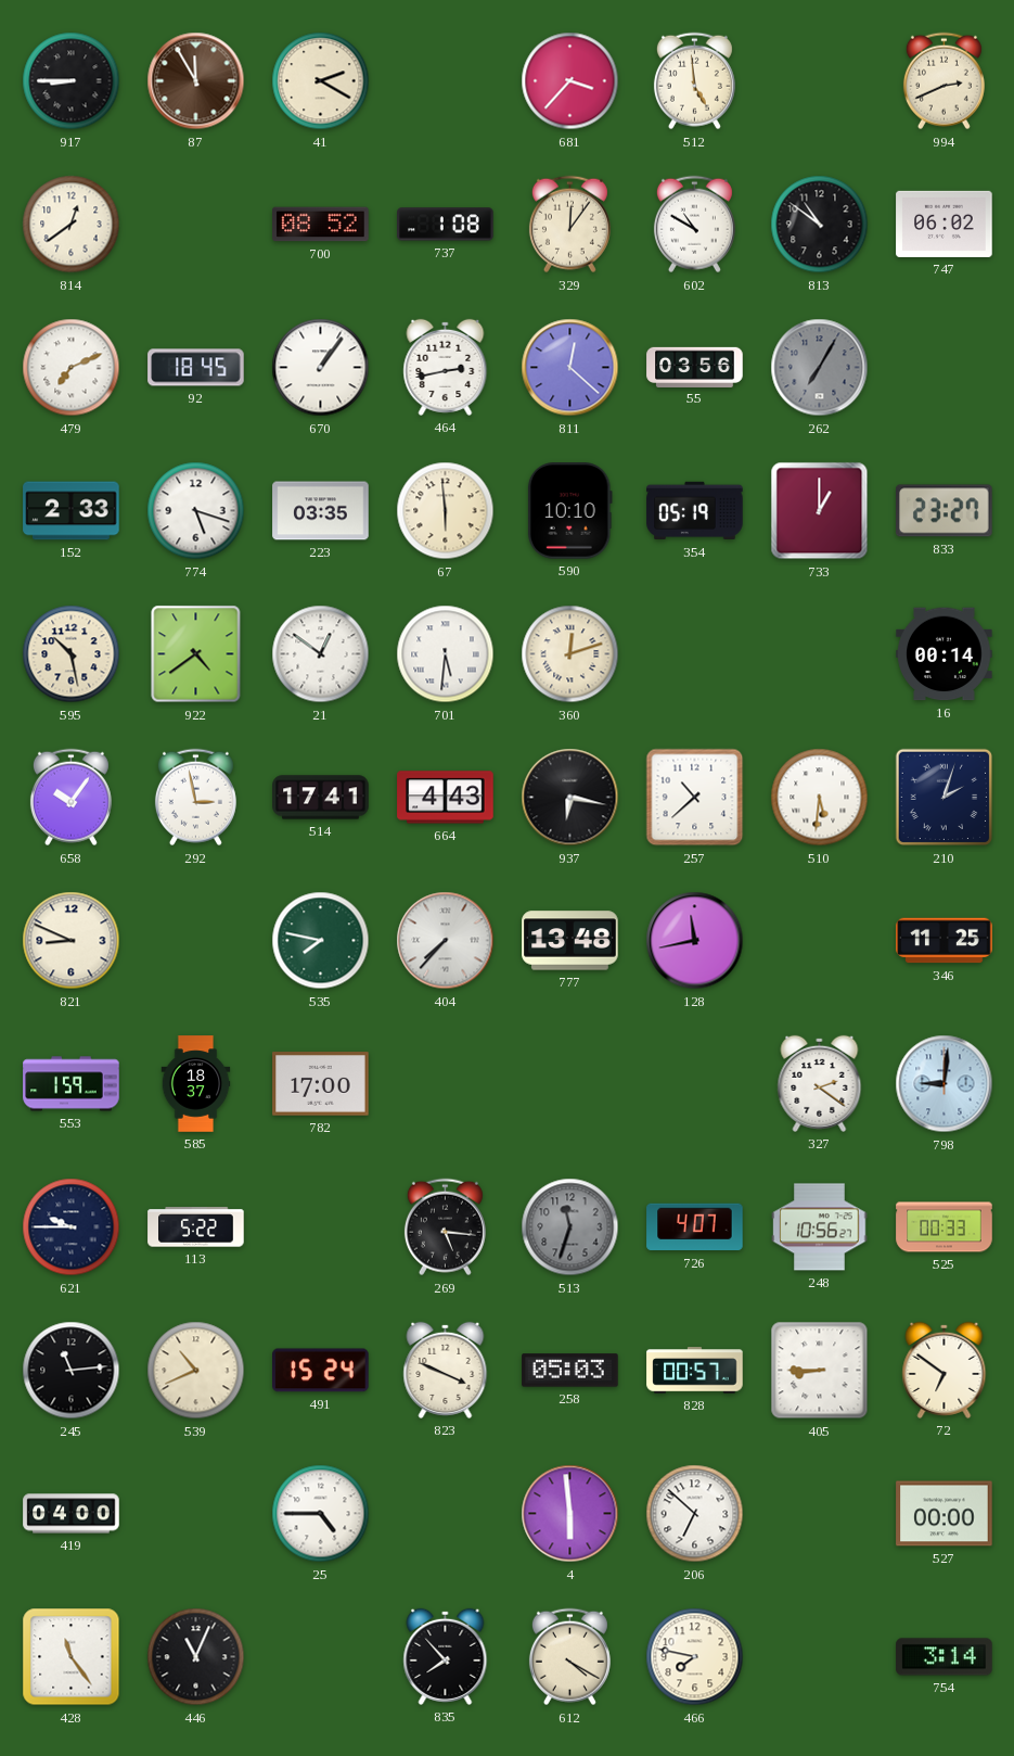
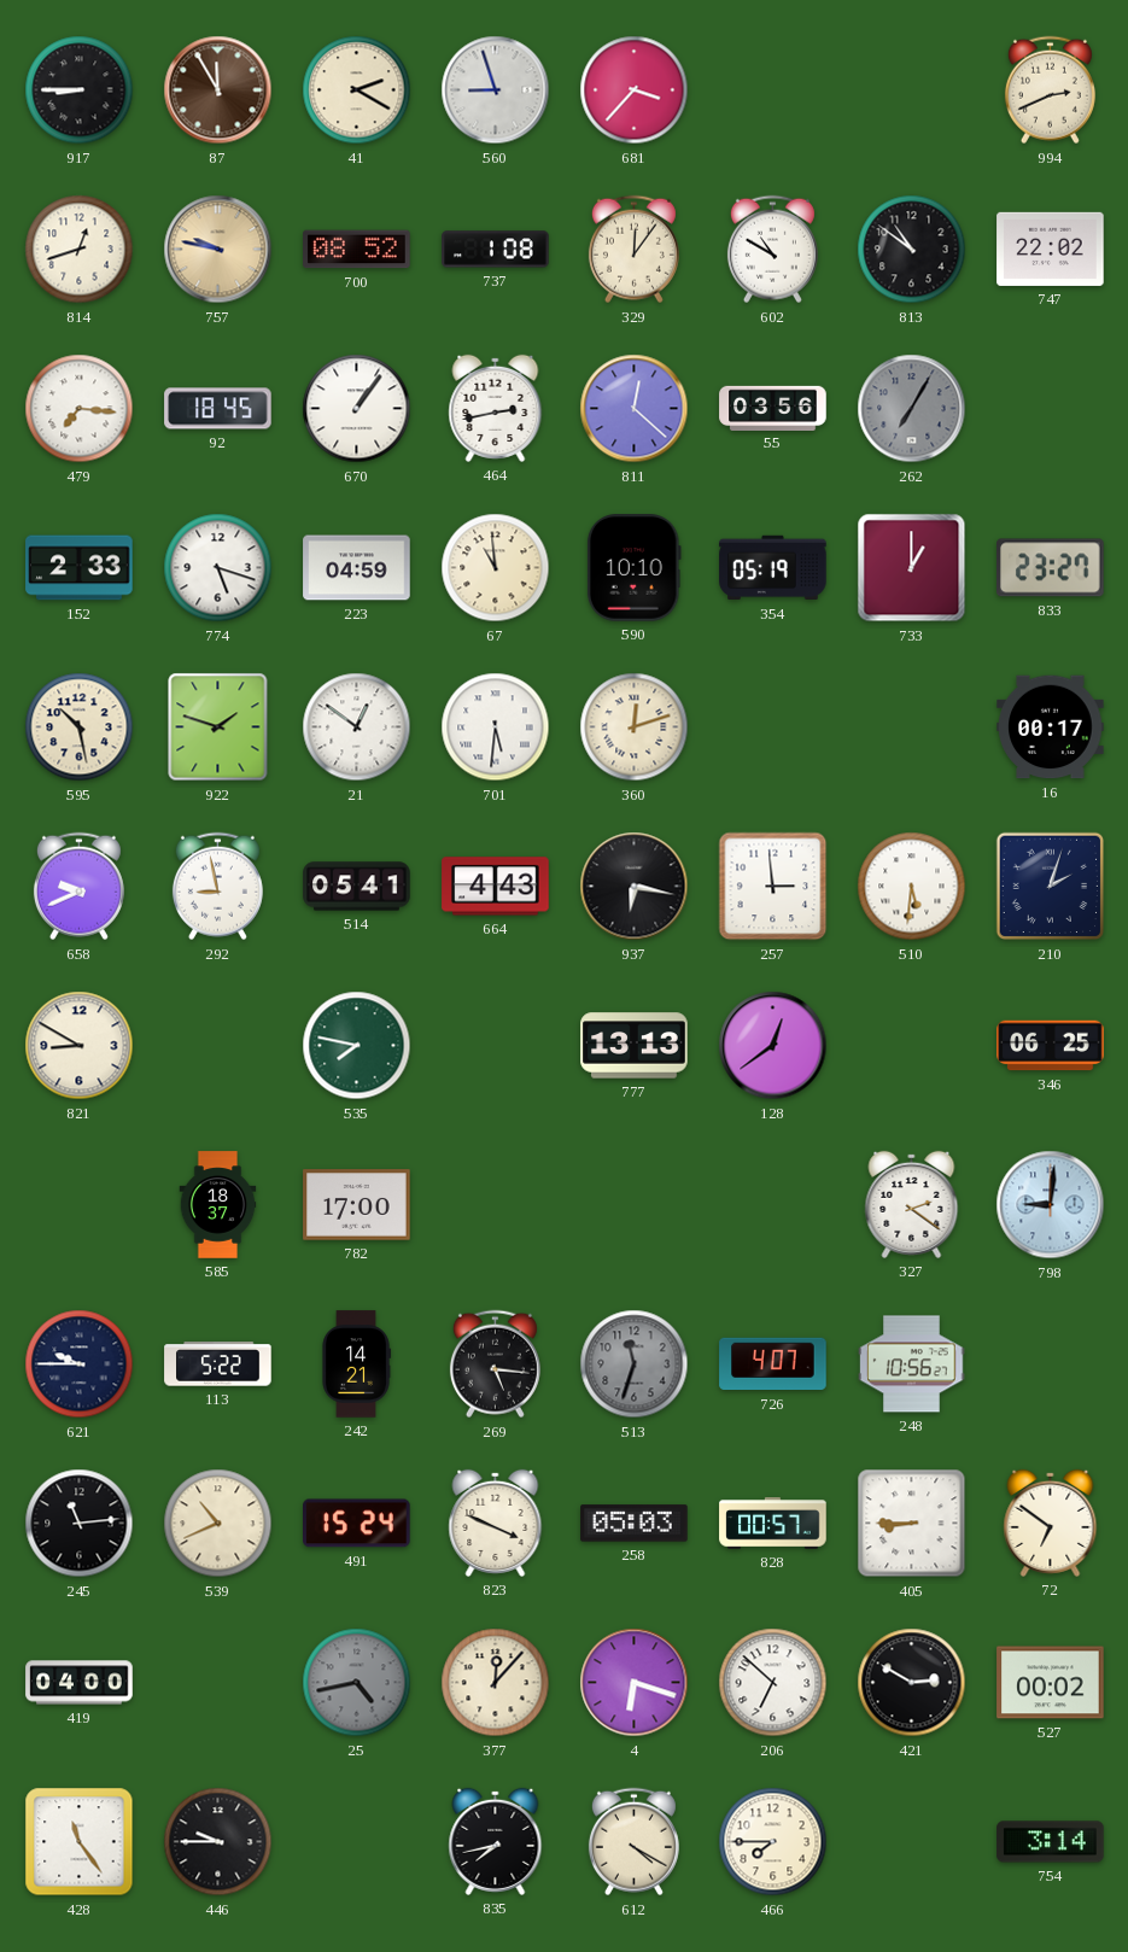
560: none -> 8:57 (496, 90)
512: 4:59 -> none (694, 81)
814: 12:39 -> 12:42 (80, 250)
757: none -> 9:47 (218, 250)
747: 06:02 -> 22:02 (1051, 249)
479: 7:11 -> 7:16 (80, 409)
223: 03:35 -> 04:59 (357, 568)
67: 5:59 -> 10:59 (496, 568)
922: 4:39 -> 1:48 (218, 727)
16: 00:14 -> 00:17 (1051, 727)
658: 10:06 -> 9:41 (78, 887)
292: 2:58 -> 8:58 (217, 887)
514: 17:41 -> 05:41 (357, 887)
257: 10:38 -> 2:59 (773, 887)
821: 8:49 -> 8:50 (80, 1046)
404: 7:37 -> none (446, 941)
777: 13:48 -> 13:13 (635, 1046)
128: 11:43 -> 12:39 (773, 1046)
346: 11:25 -> 06:25 (1051, 1046)
553: 1:59 -> none (72, 1084)
242: none -> 14:21 (356, 1364)
525: 00:33 -> none (945, 1227)
25: 4:45 -> 4:43 (357, 1683)
25 dial: white -> grey (357, 1683)
377: none -> 12:07 (496, 1683)
4: 5:59 -> 6:18 (635, 1683)
421: none -> 2:50 (912, 1683)
527: 00:00 -> 00:02 (1051, 1683)
446: 11:04 -> 9:45 (218, 1842)
835: 7:53 -> 7:43 (496, 1841)
466: 7:47 -> 7:45 (773, 1842)
